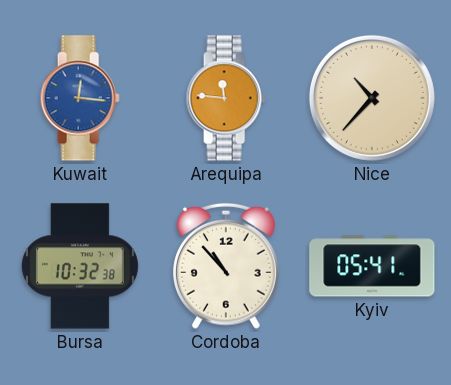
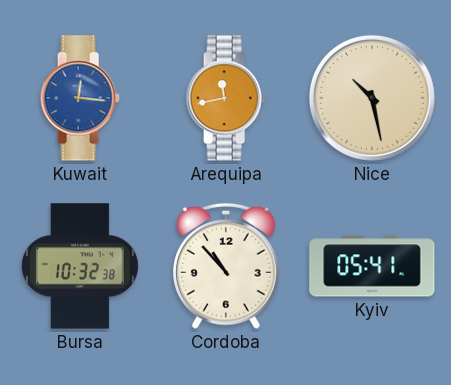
Arequipa: 11:46 -> 11:43 (226, 98)
Nice: 10:37 -> 10:28 (372, 98)
